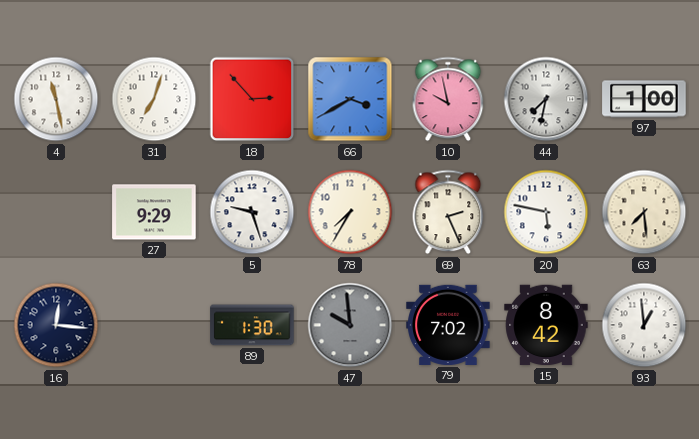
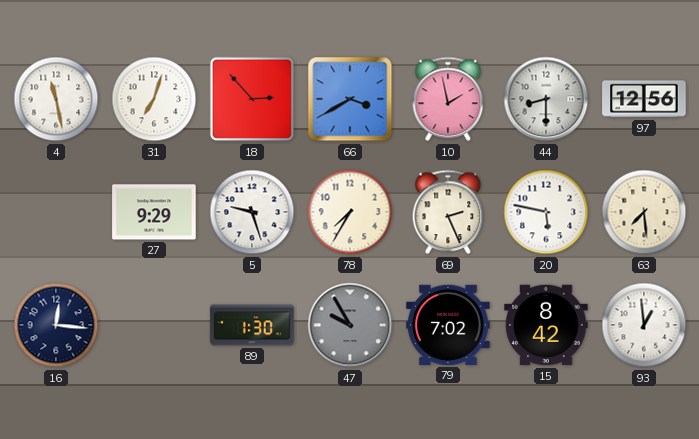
10: 9:58 -> 1:58 (448, 99)
44: 7:32 -> 8:30 (546, 99)
97: 1:00 -> 12:56 (644, 99)
47: 9:59 -> 9:55 (350, 325)
